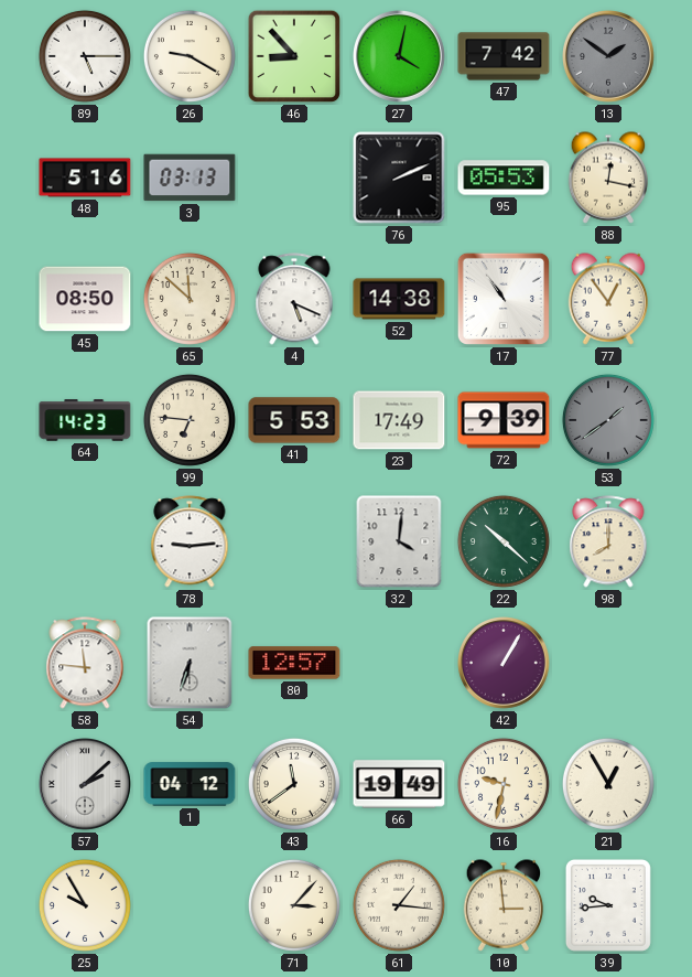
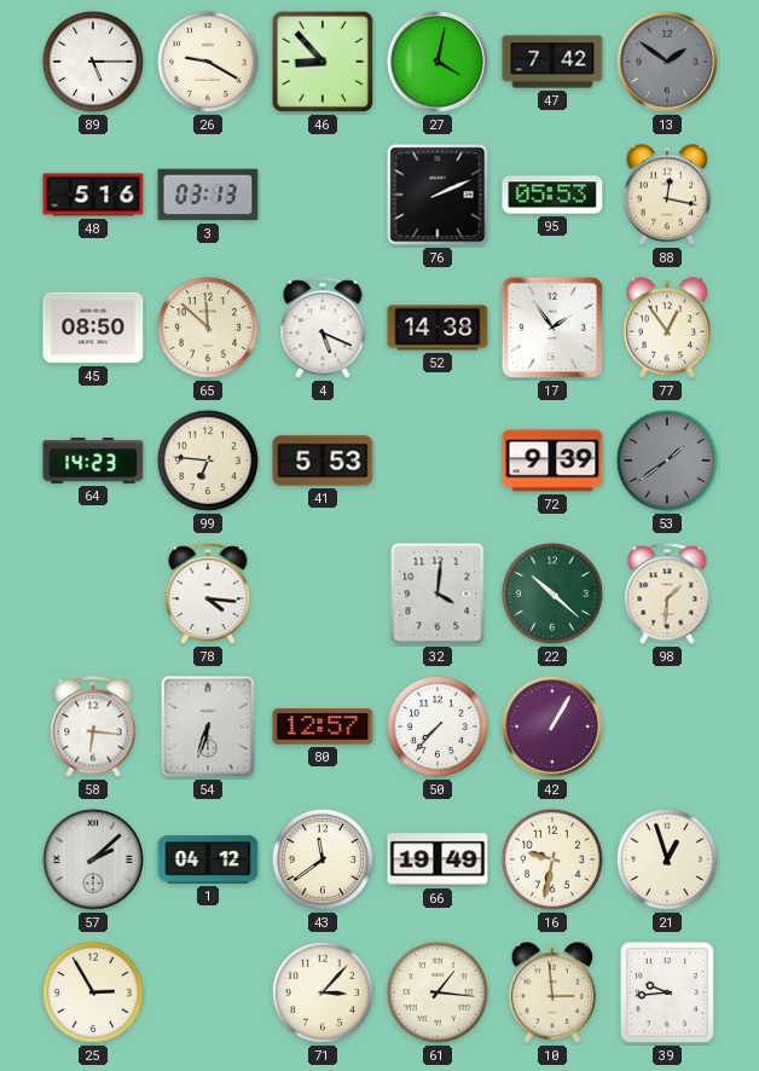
17: 10:54 -> 1:54 (552, 328)
23: 17:49 -> none (399, 420)
78: 9:14 -> 4:16 (208, 594)
98: 8:00 -> 1:31 (667, 594)
58: 11:46 -> 6:16 (93, 726)
50: none -> 7:37 (438, 726)
21: 12:55 -> 12:57 (667, 859)
25: 9:55 -> 2:55 (93, 992)
